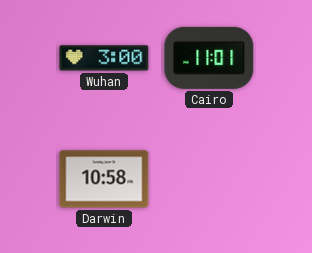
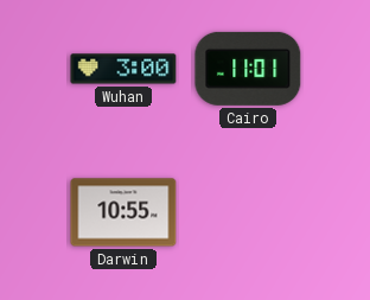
Darwin: 10:58 -> 10:55 (123, 212)
